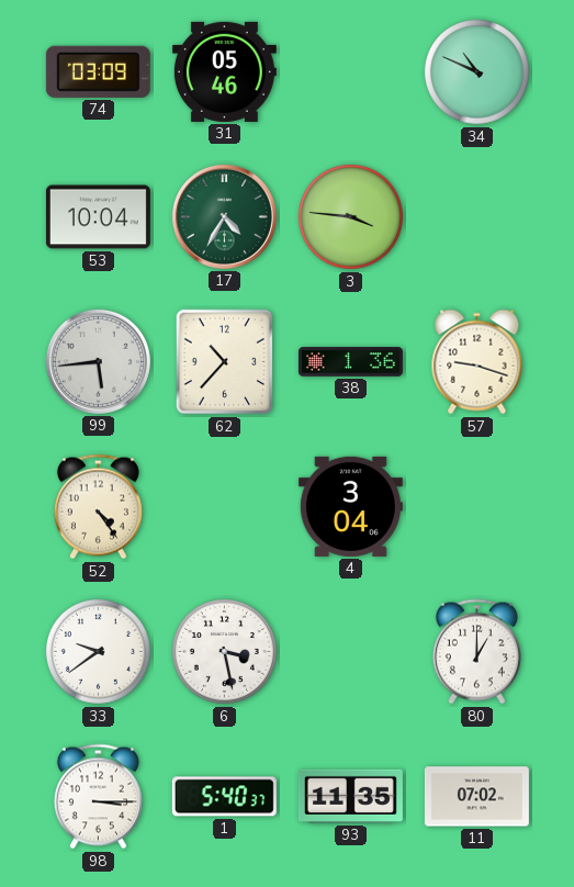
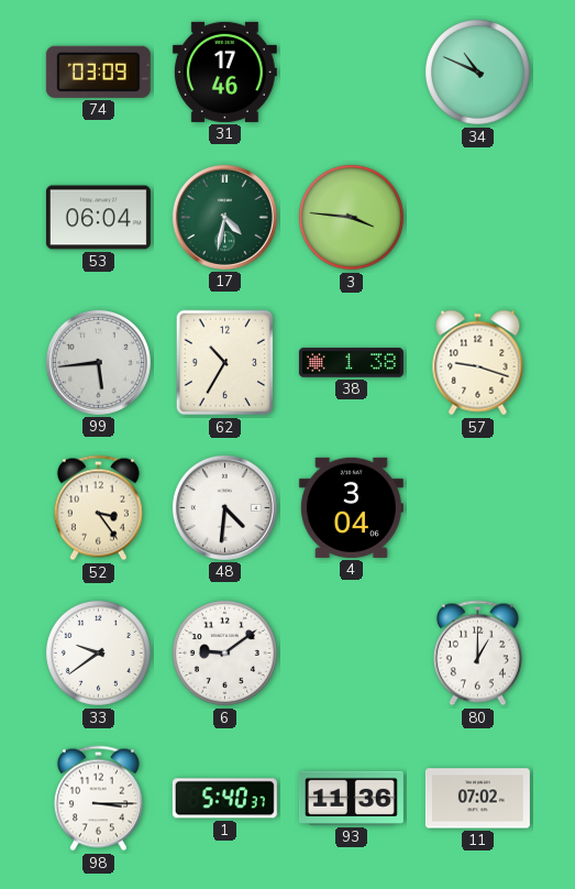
31: 05:46 -> 17:46 (224, 72)
53: 10:04 -> 06:04 (98, 218)
17: 4:35 -> 4:32 (224, 217)
62: 10:37 -> 10:35 (225, 363)
38: 1:36 -> 1:38 (351, 363)
52: 4:24 -> 3:24 (98, 508)
48: none -> 4:31 (224, 507)
6: 3:28 -> 9:09 (224, 652)
93: 11:35 -> 11:36 (351, 798)
